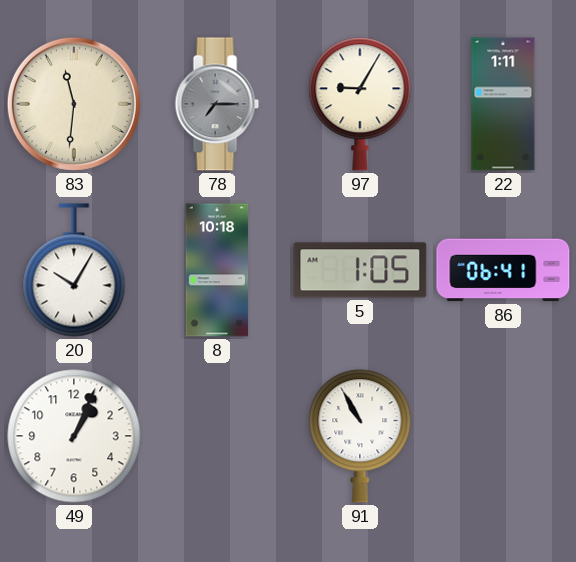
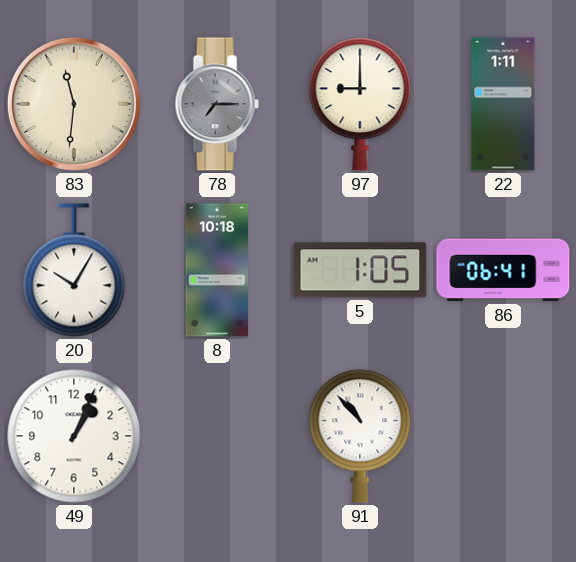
97: 9:05 -> 9:00 (360, 104)
91: 10:55 -> 10:53 (360, 436)
